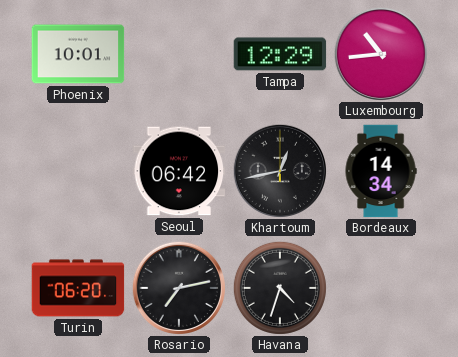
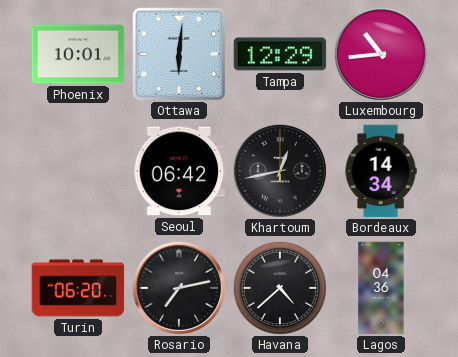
Ottawa: none -> 6:01 (179, 54)
Havana: 4:33 -> 4:38 (280, 288)
Lagos: none -> 04:36 (381, 288)
